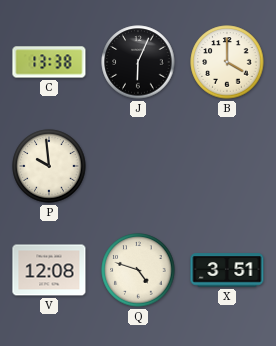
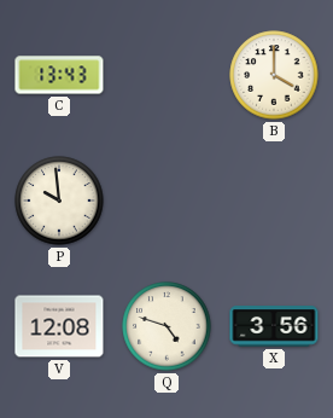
C: 13:38 -> 13:43 (59, 75)
J: 6:04 -> none (138, 62)
X: 3:51 -> 3:56 (274, 326)
